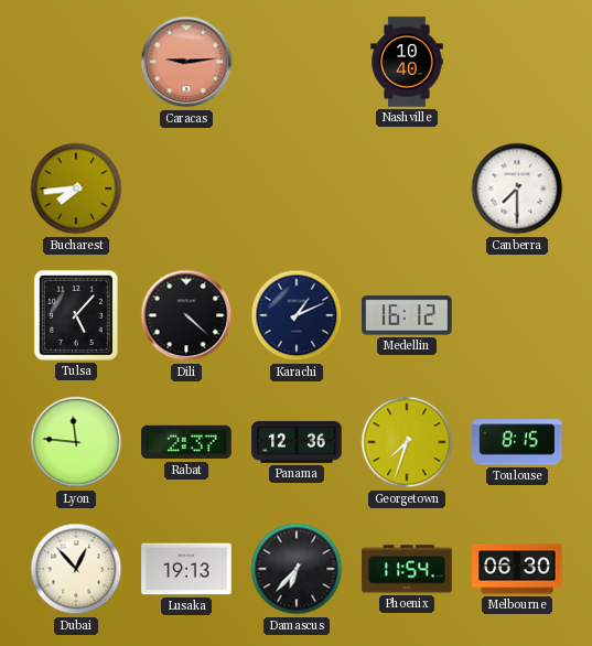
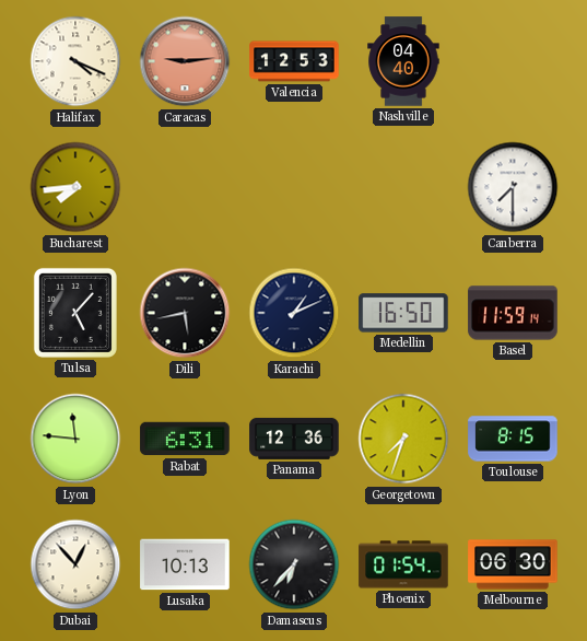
Halifax: none -> 4:19 (75, 61)
Valencia: none -> 12:53 (294, 61)
Nashville: 10:40 -> 04:40 (403, 61)
Dili: 4:22 -> 5:43 (185, 313)
Medellin: 16:12 -> 16:50 (403, 313)
Basel: none -> 11:59 (513, 313)
Rabat: 2:37 -> 6:31 (185, 439)
Lusaka: 19:13 -> 10:13 (185, 564)
Phoenix: 11:54 -> 01:54 (403, 564)
